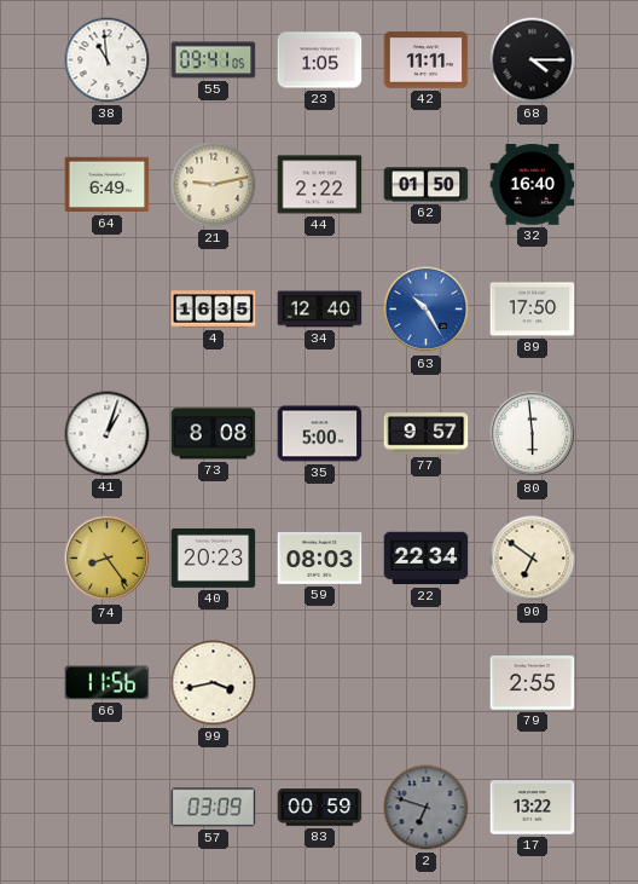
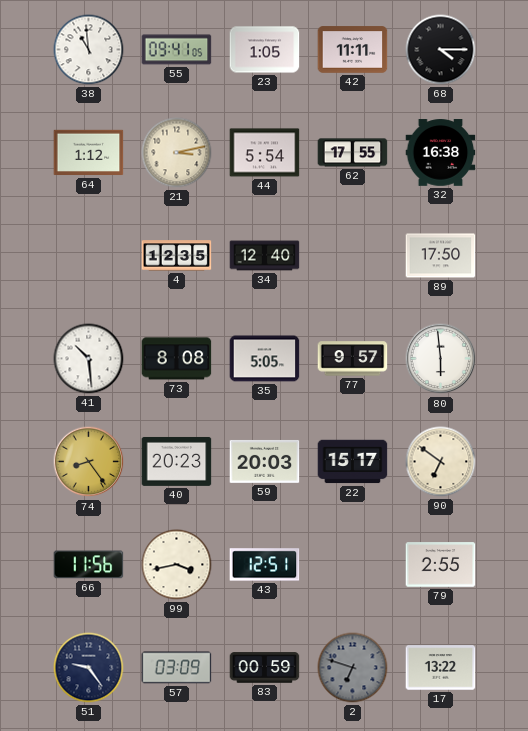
64: 6:49 -> 1:12 (89, 153)
21: 9:13 -> 3:13 (177, 153)
44: 2:22 -> 5:54 (265, 153)
62: 01:50 -> 17:55 (353, 153)
32: 16:40 -> 16:38 (441, 153)
4: 16:35 -> 12:35 (177, 256)
63: 10:25 -> none (427, 310)
41: 1:03 -> 10:29 (89, 359)
35: 5:00 -> 5:05 (265, 359)
59: 08:03 -> 20:03 (265, 462)
22: 22:34 -> 15:17 (353, 462)
43: none -> 12:51 (265, 565)
51: none -> 9:24 (89, 668)
